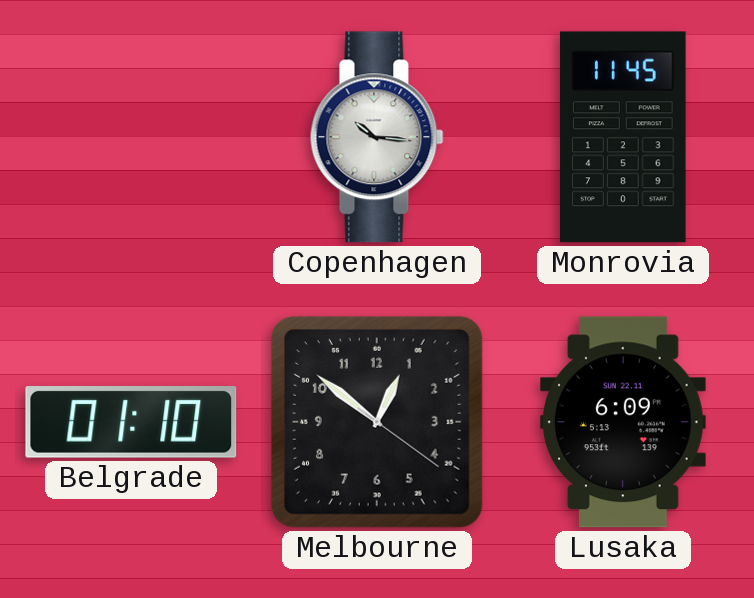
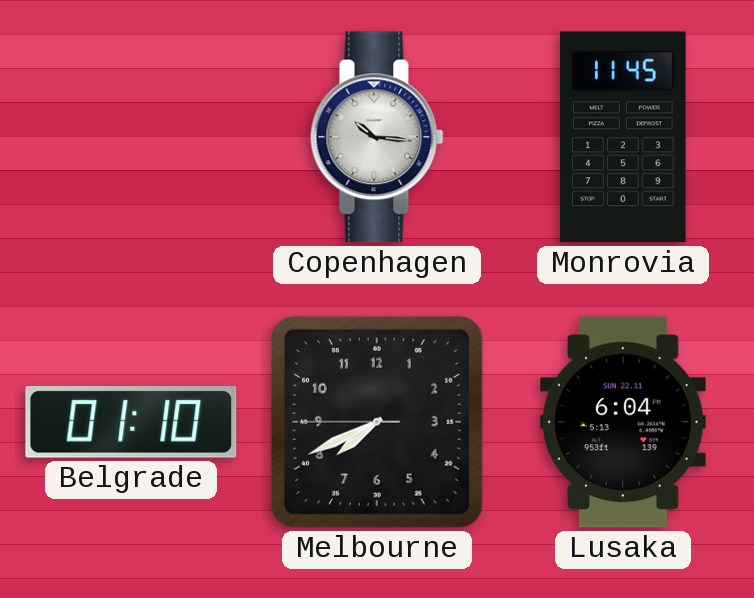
Melbourne: 12:51 -> 7:40 (377, 422)
Lusaka: 6:09 -> 6:04 (623, 422)
